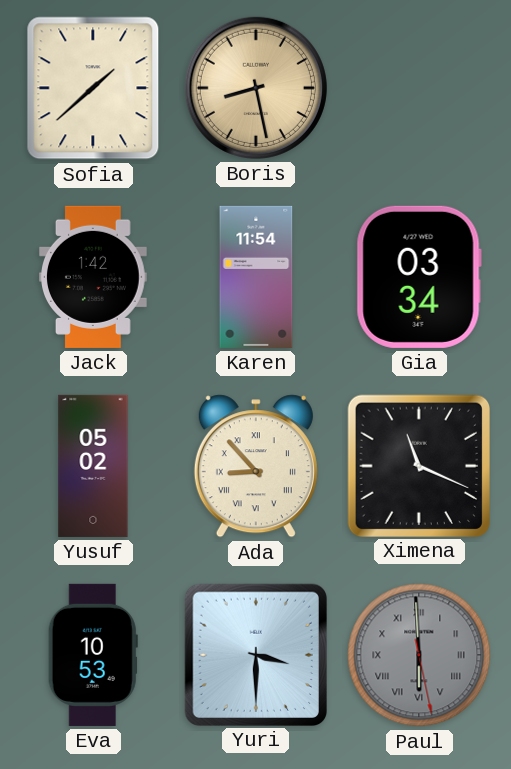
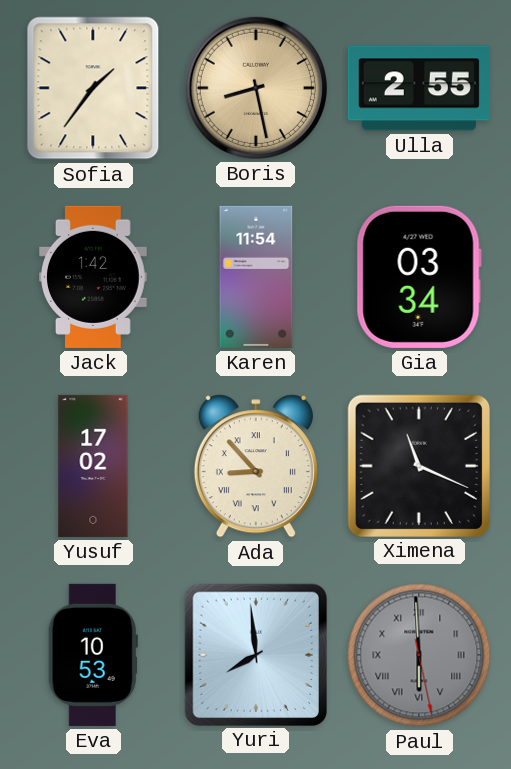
Sofia: 1:38 -> 1:36 (93, 88)
Ulla: none -> 2:55 (419, 88)
Yusuf: 05:02 -> 17:02 (93, 466)
Yuri: 3:30 -> 7:59 (255, 654)
